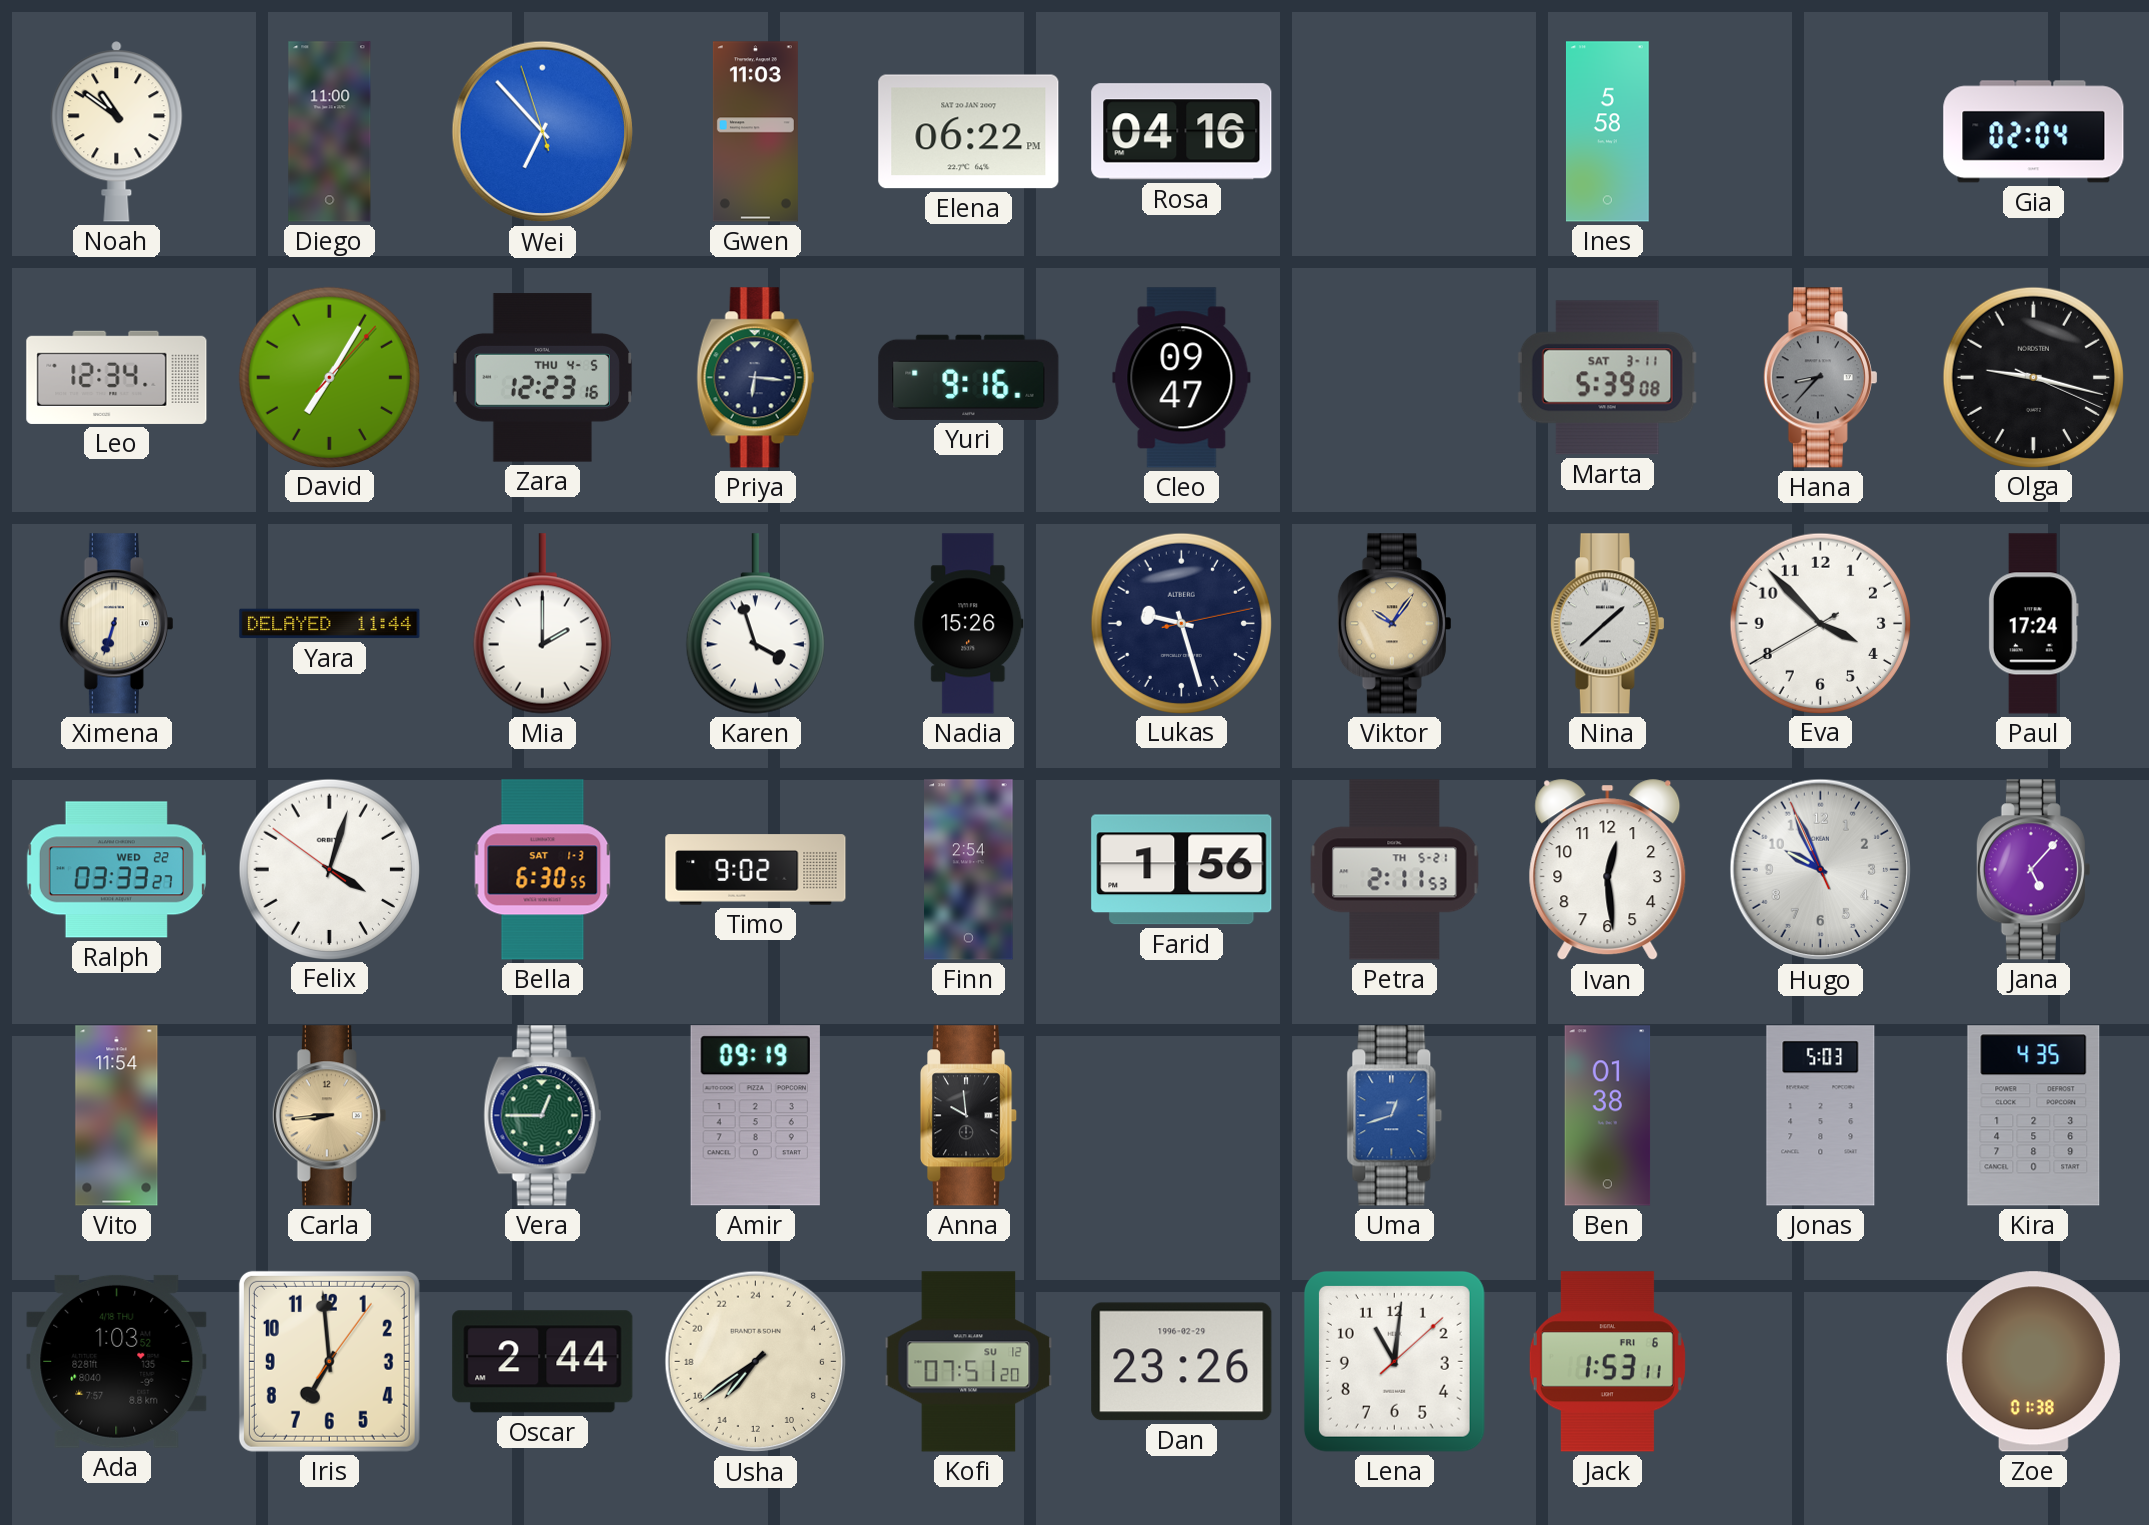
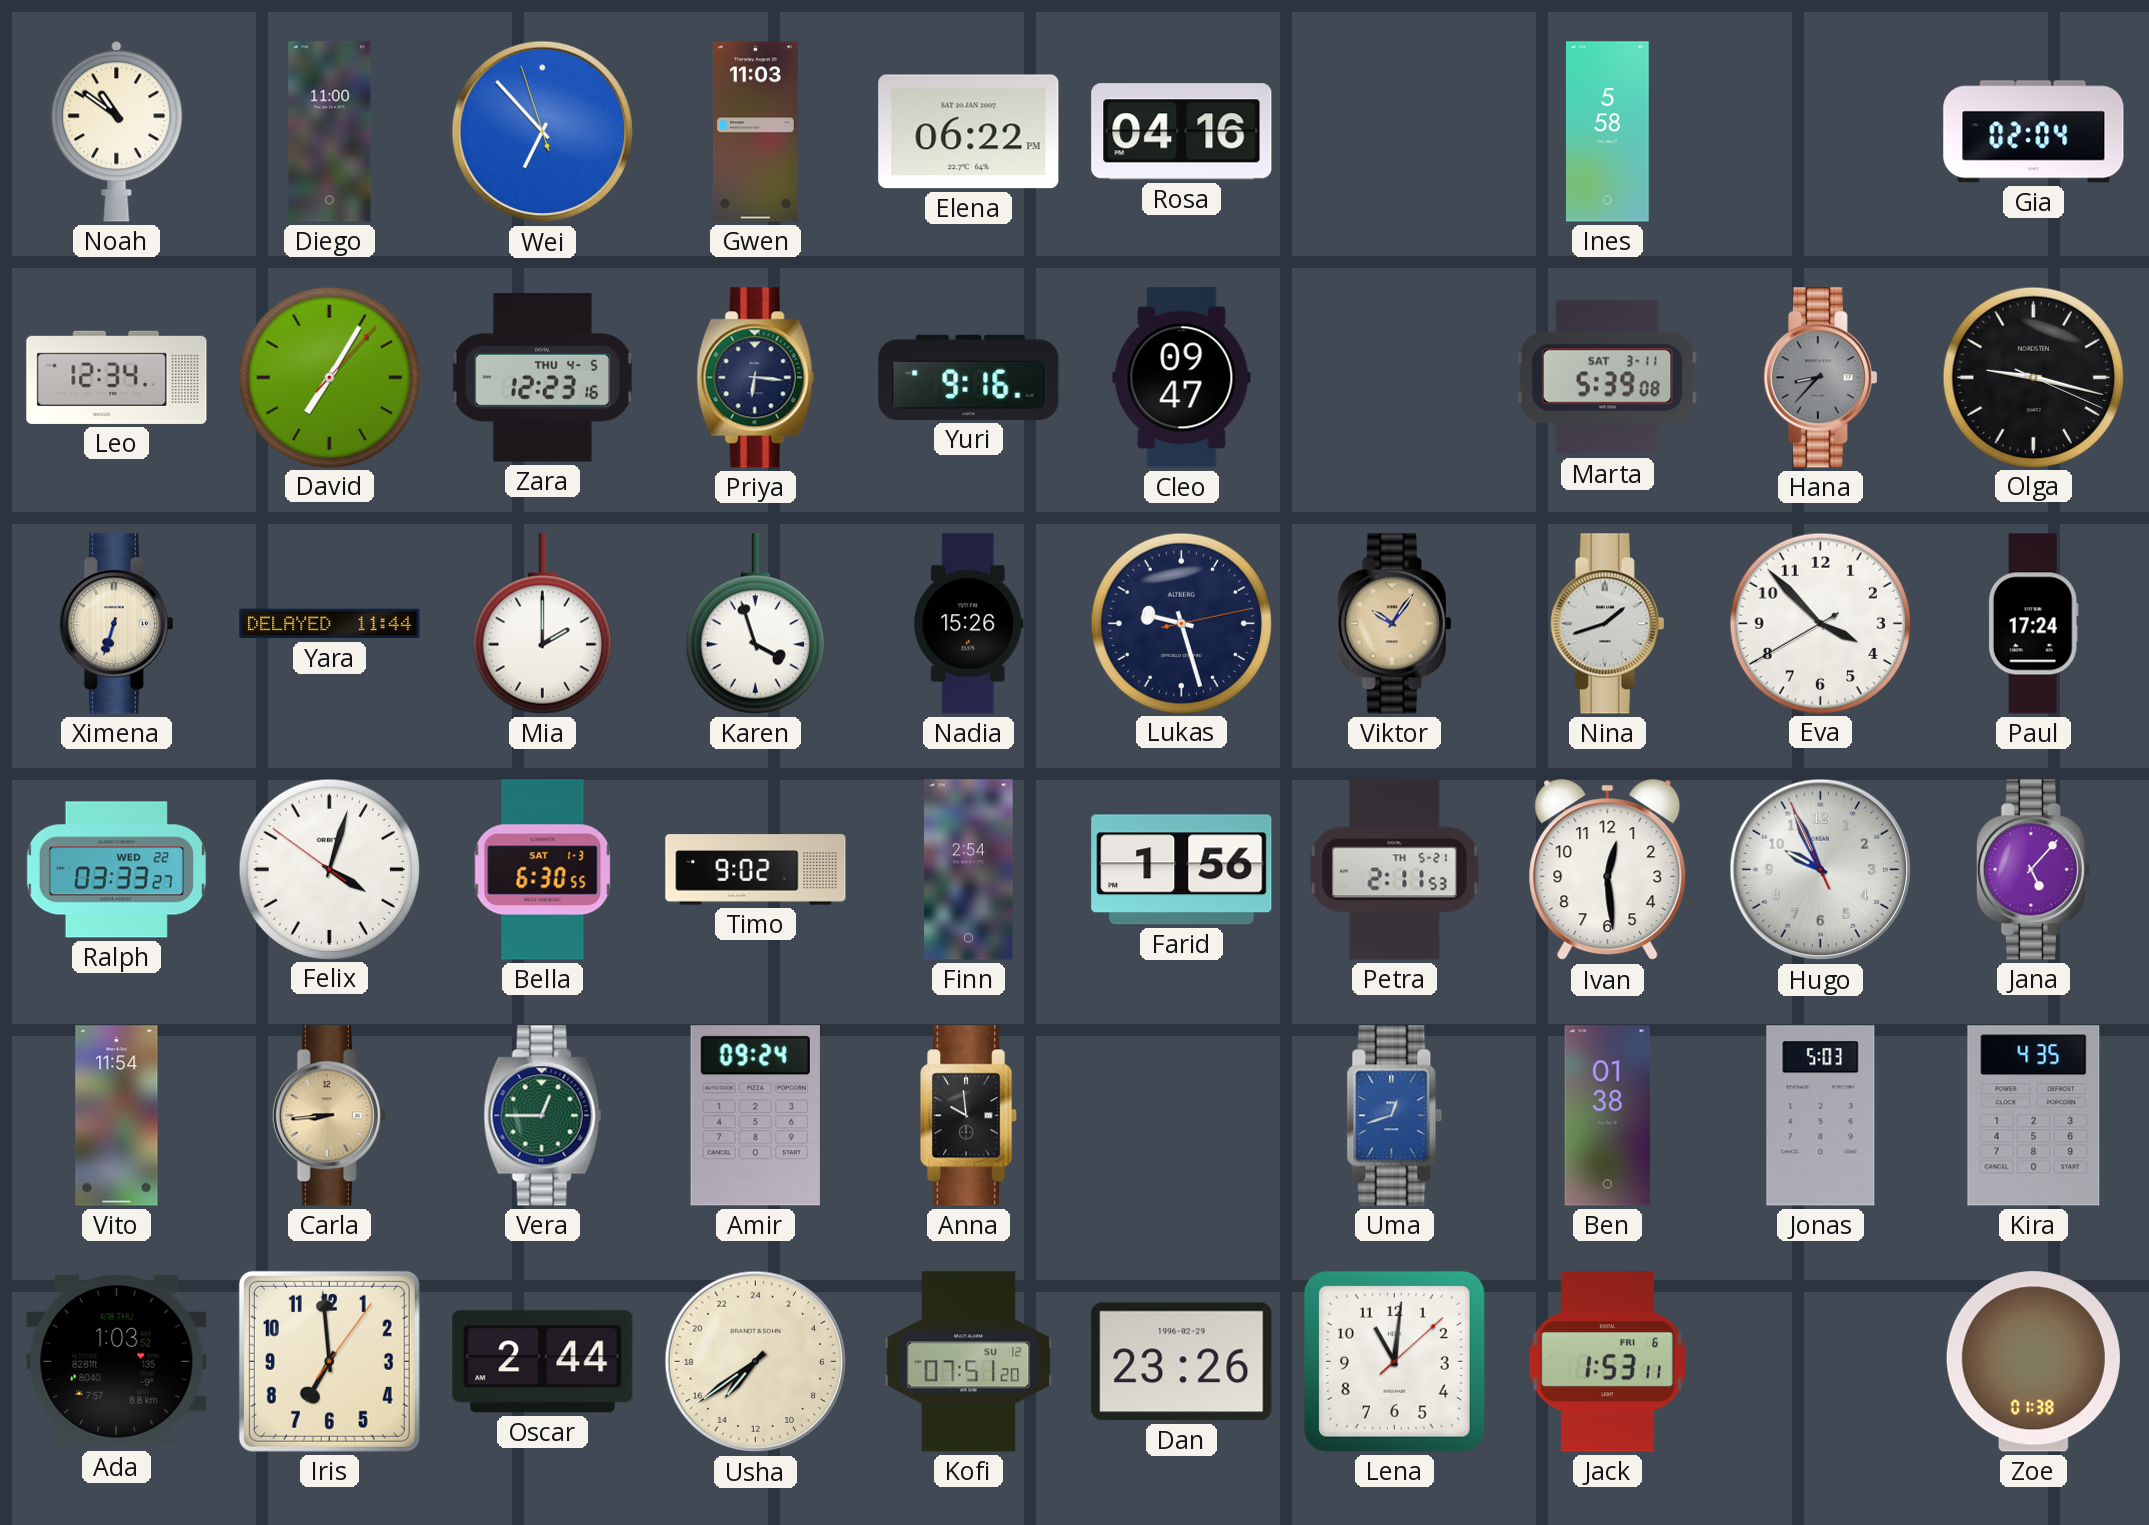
Nina: 1:38 -> 1:42 (1607, 624)
Amir: 09:19 -> 09:24 (755, 1116)
